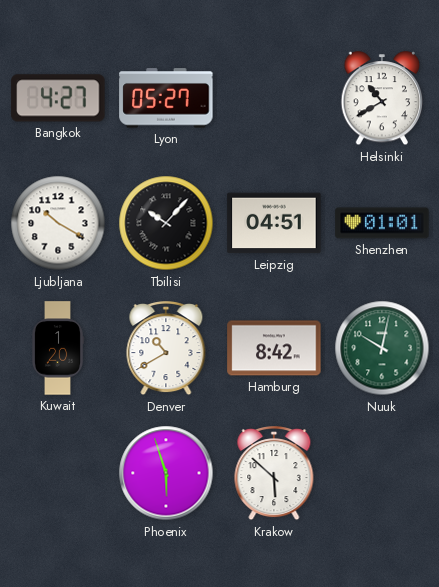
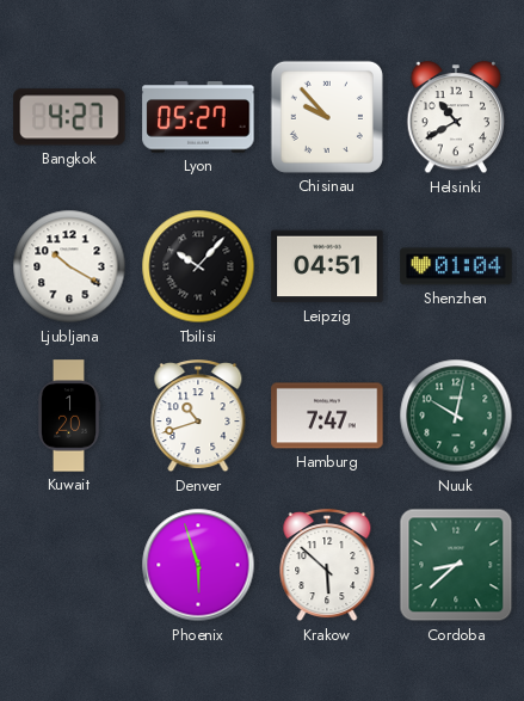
Chisinau: none -> 9:53 (327, 117)
Shenzhen: 01:01 -> 01:04 (456, 266)
Denver: 10:40 -> 10:42 (198, 417)
Hamburg: 8:42 -> 7:47 (327, 416)
Cordoba: none -> 8:38 (456, 565)
